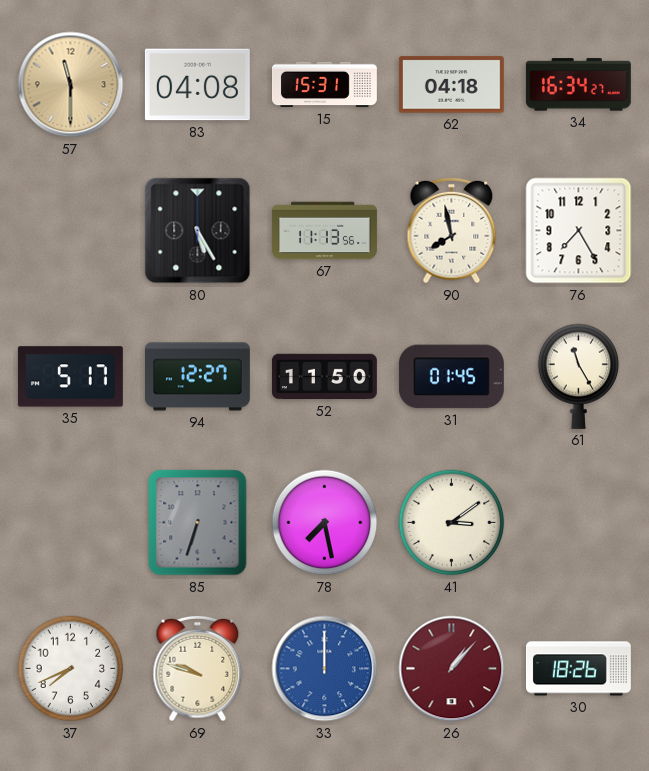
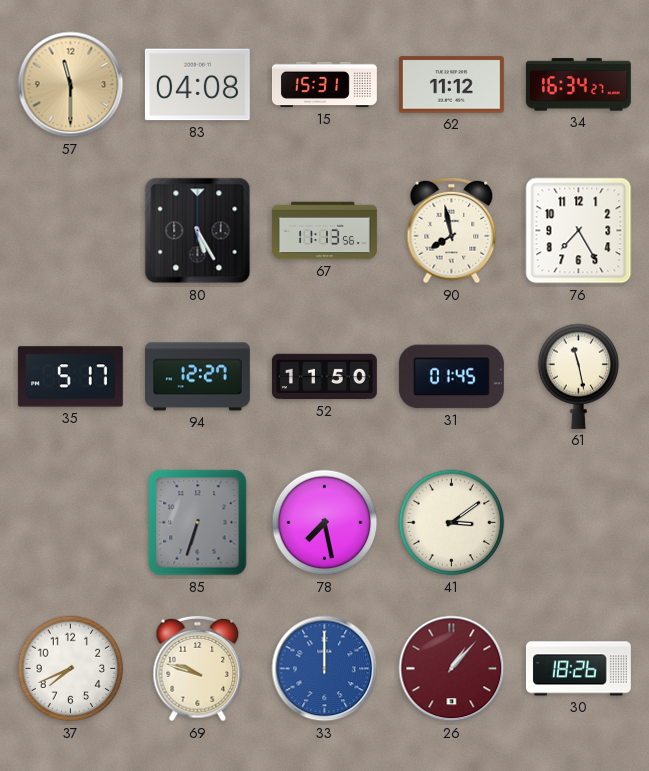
62: 04:18 -> 11:12 (451, 85)
61: 11:25 -> 11:28 (579, 376)
